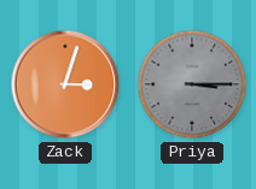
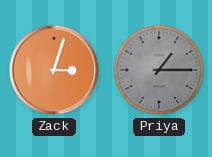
Priya: 3:15 -> 1:15 (159, 70)
